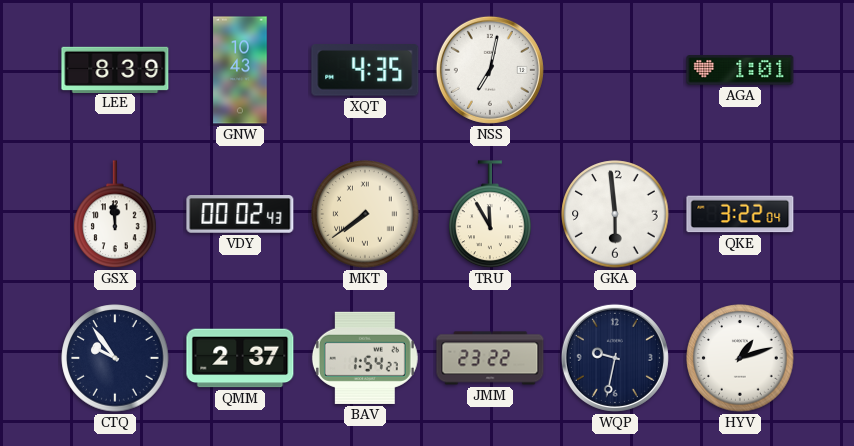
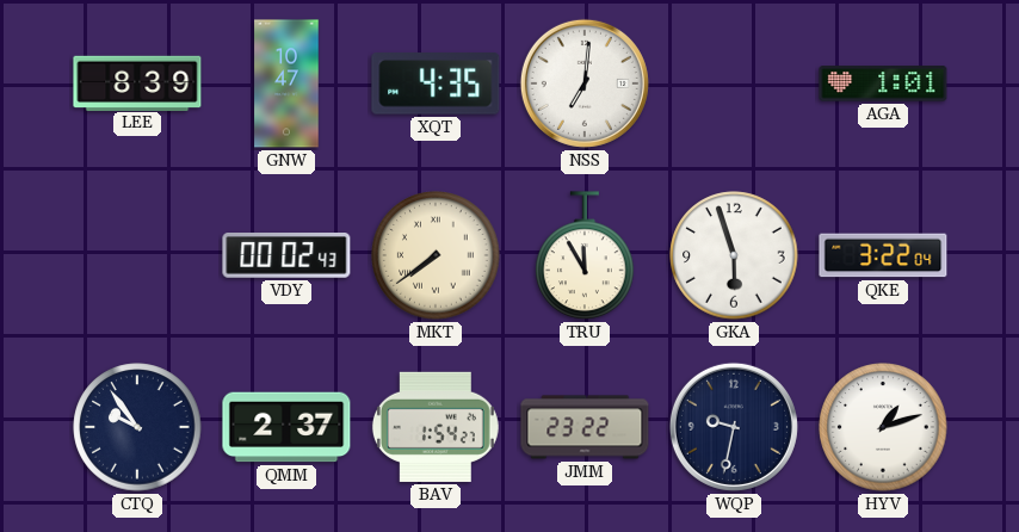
GNW: 10:43 -> 10:47 (286, 83)
NSS: 7:02 -> 7:01 (585, 83)
GSX: 11:59 -> none (115, 215)
GKA: 5:59 -> 5:57 (734, 255)
